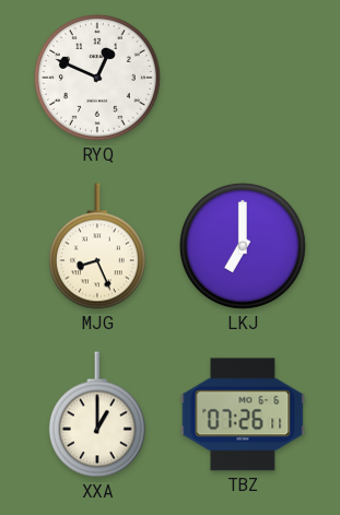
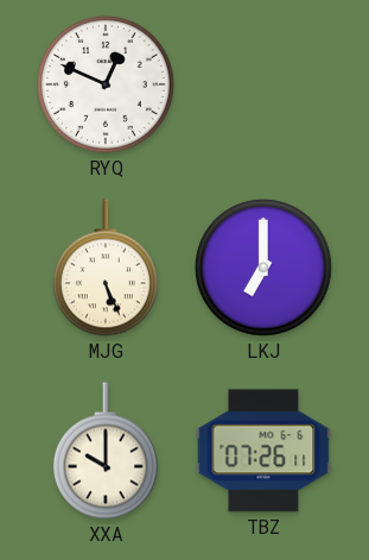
MJG: 8:26 -> 5:26 (106, 268)
XXA: 1:00 -> 10:00 (106, 451)
